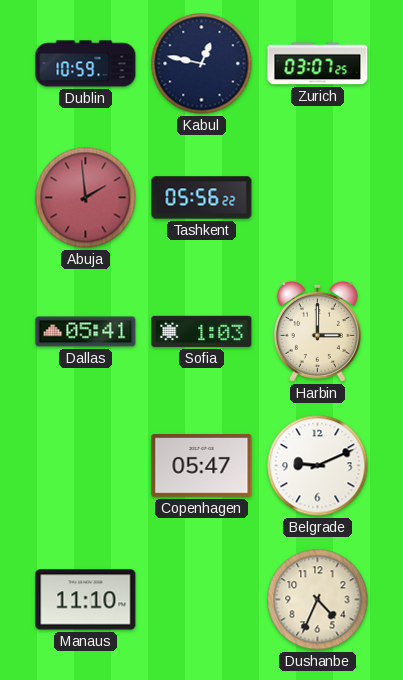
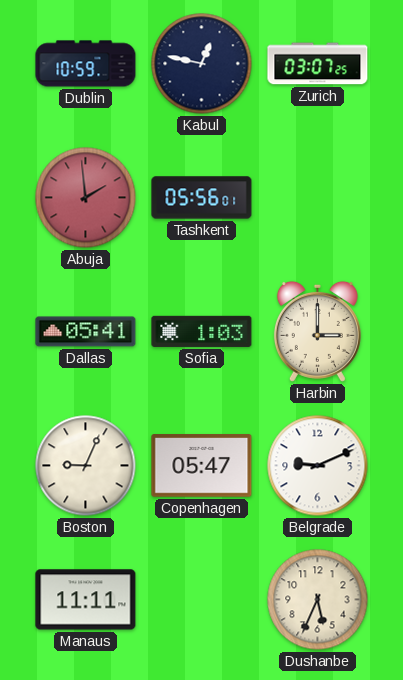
Tashkent: 05:56:22 -> 05:56:01 (202, 198)
Boston: none -> 9:04 (86, 466)
Manaus: 11:10 -> 11:11 (86, 600)
Dushanbe: 4:34 -> 5:34 (318, 600)
